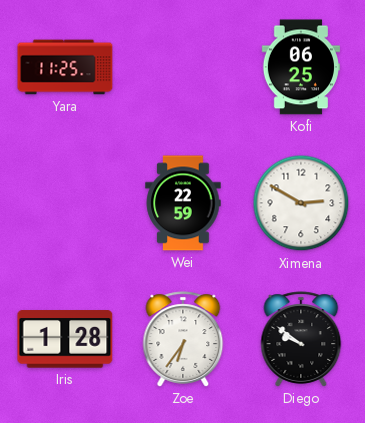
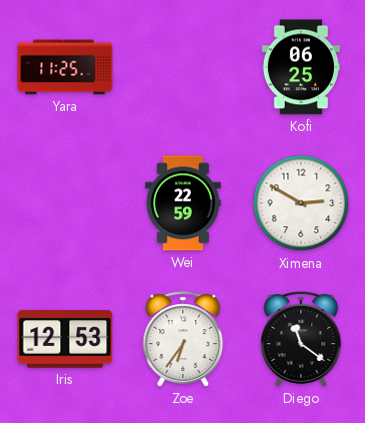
Iris: 1:28 -> 12:53 (65, 339)
Diego: 9:51 -> 11:21 (301, 339)
